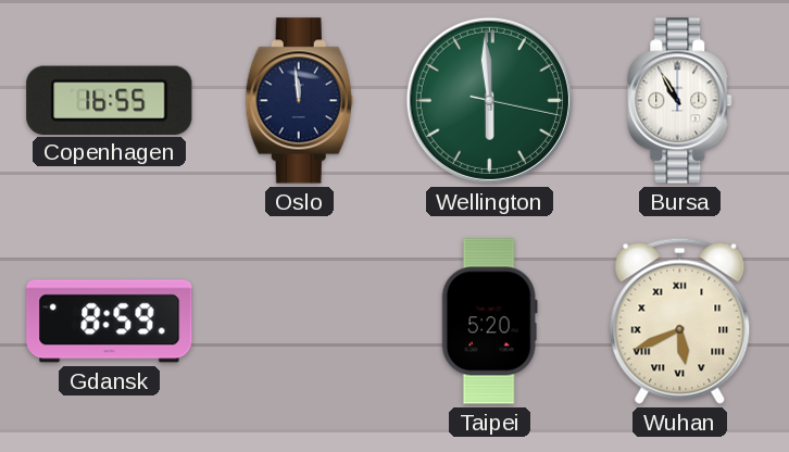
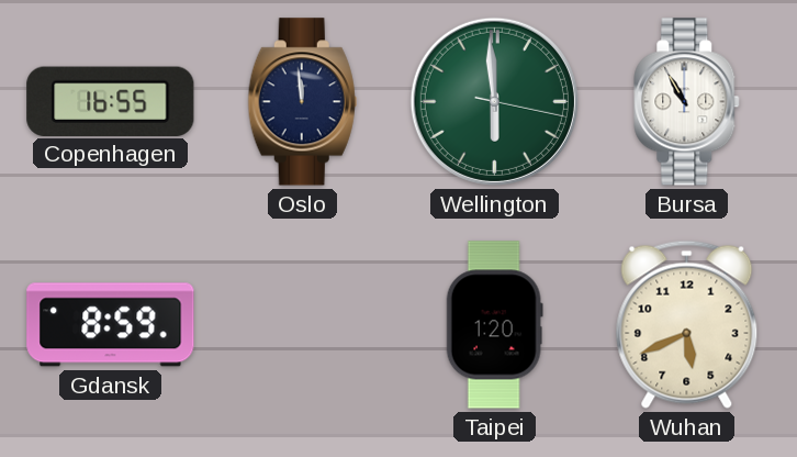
Taipei: 5:20 -> 1:20 (494, 325)
Wuhan numerals: Roman -> Arabic (687, 324)
